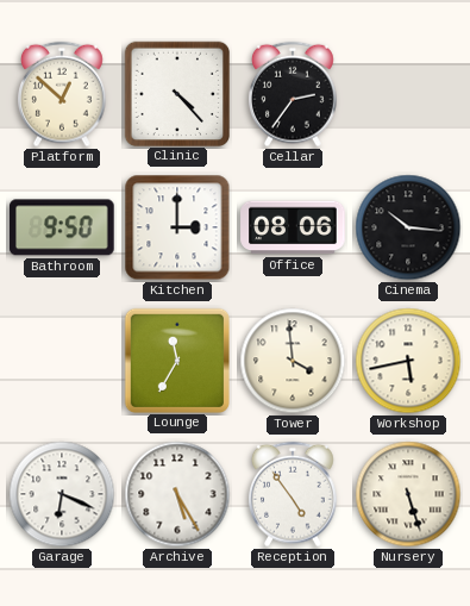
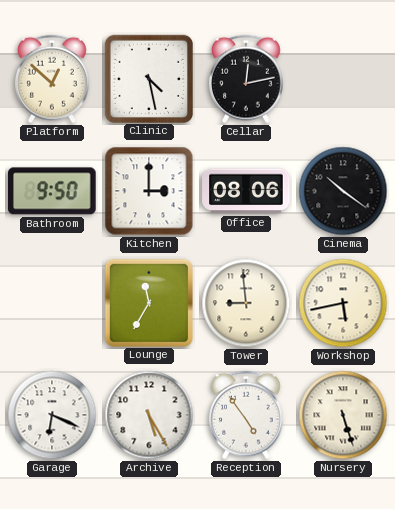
Clinic: 4:23 -> 4:28 (148, 78)
Cellar: 2:36 -> 12:13 (247, 79)
Cinema: 10:16 -> 10:21 (343, 191)
Tower: 3:59 -> 8:59 (246, 303)
